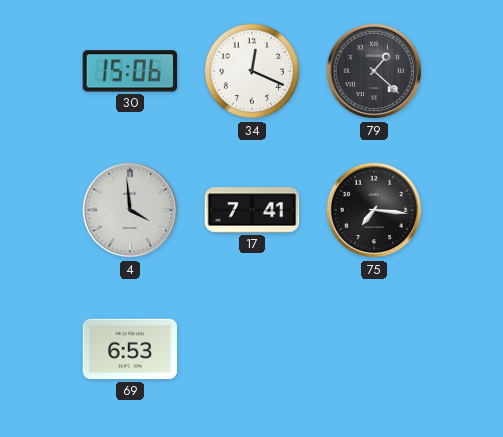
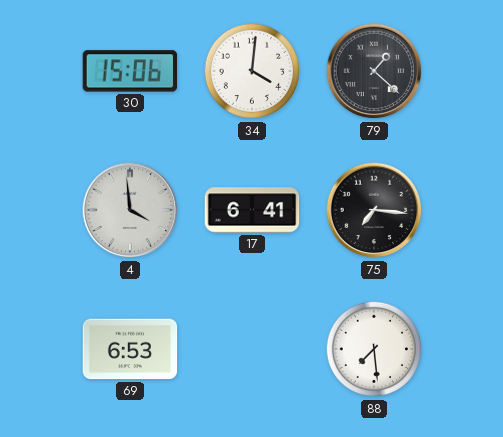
34: 12:19 -> 4:01 (252, 71)
17: 7:41 -> 6:41 (252, 210)
88: none -> 7:29 (374, 349)
